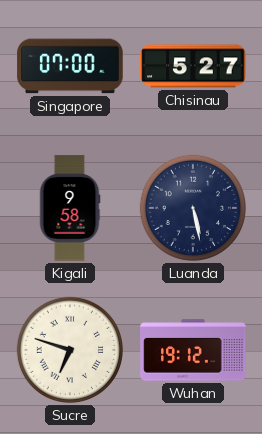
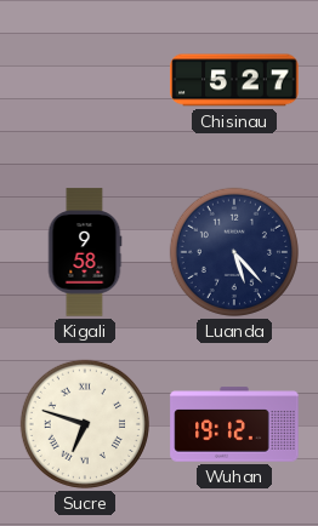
Singapore: 07:00 -> none (70, 66)
Luanda: 5:28 -> 5:23 (234, 252)
